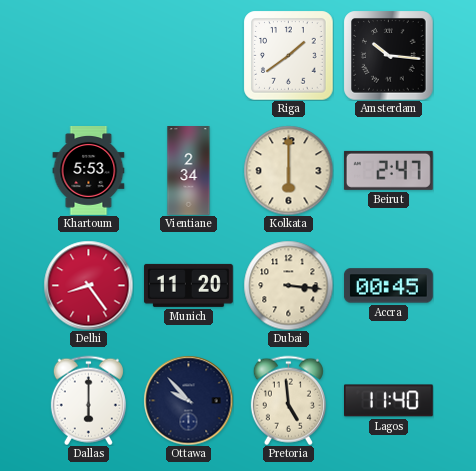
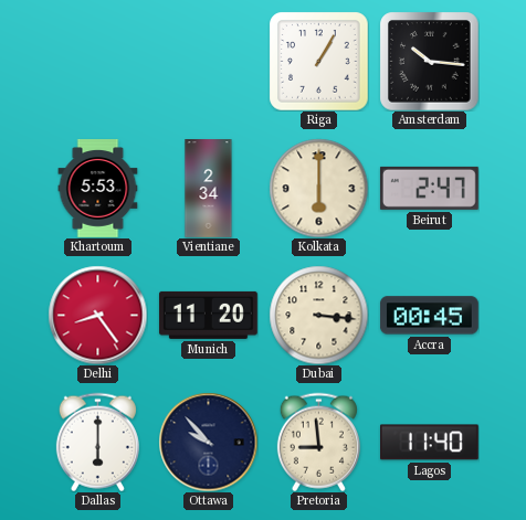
Riga: 1:39 -> 1:05 (318, 61)
Pretoria: 4:59 -> 8:59 (318, 442)
